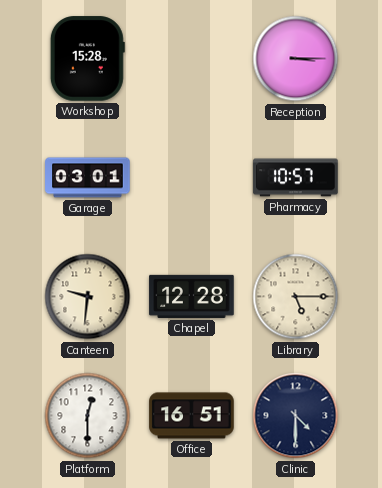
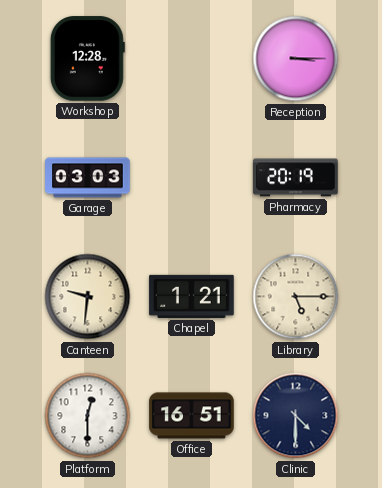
Workshop: 15:28 -> 12:28 (87, 59)
Garage: 03:01 -> 03:03 (88, 178)
Pharmacy: 10:57 -> 20:19 (296, 178)
Chapel: 12:28 -> 1:21 (192, 296)
